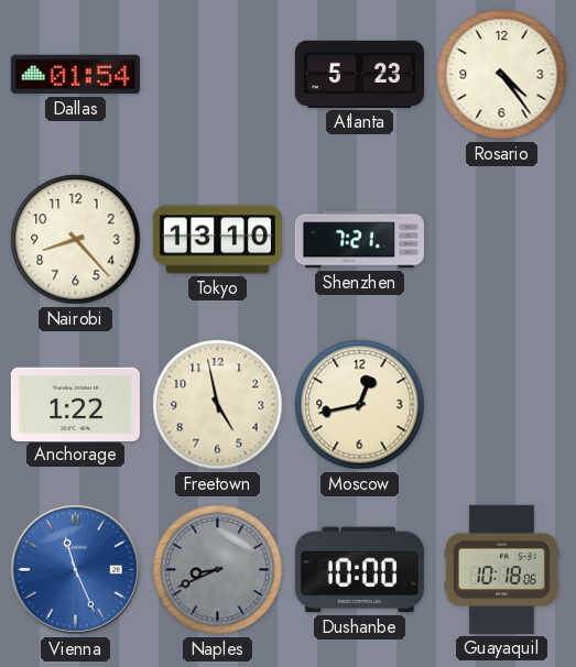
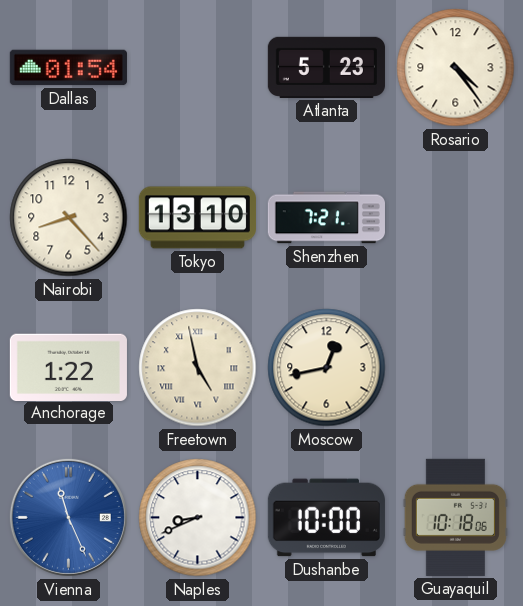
Freetown numerals: Arabic -> Roman (198, 368)
Naples dial: grey -> white (198, 518)
